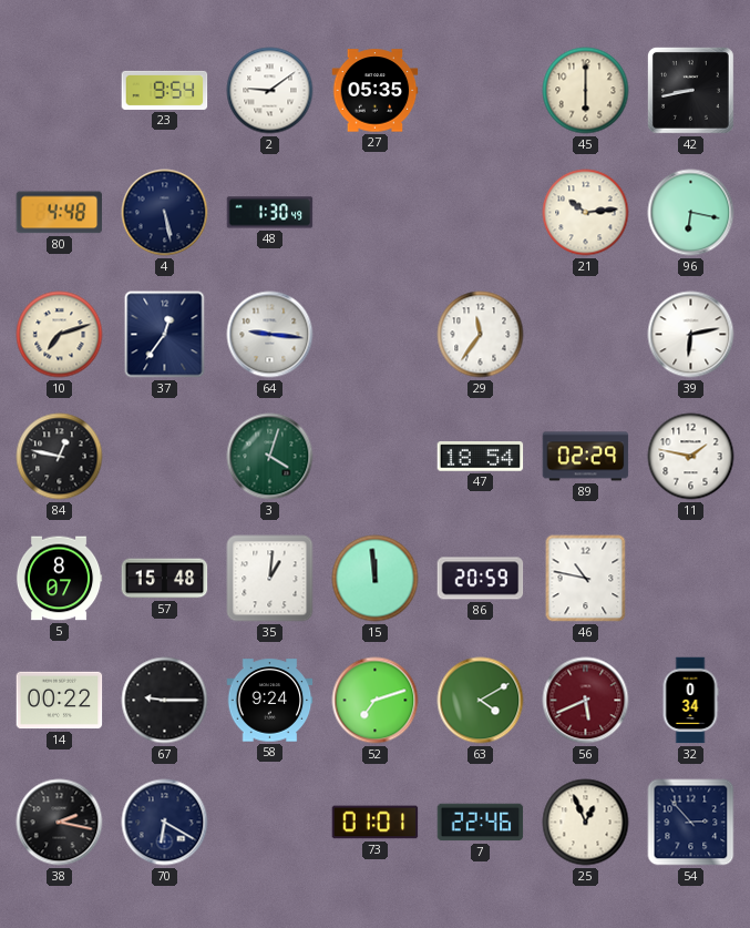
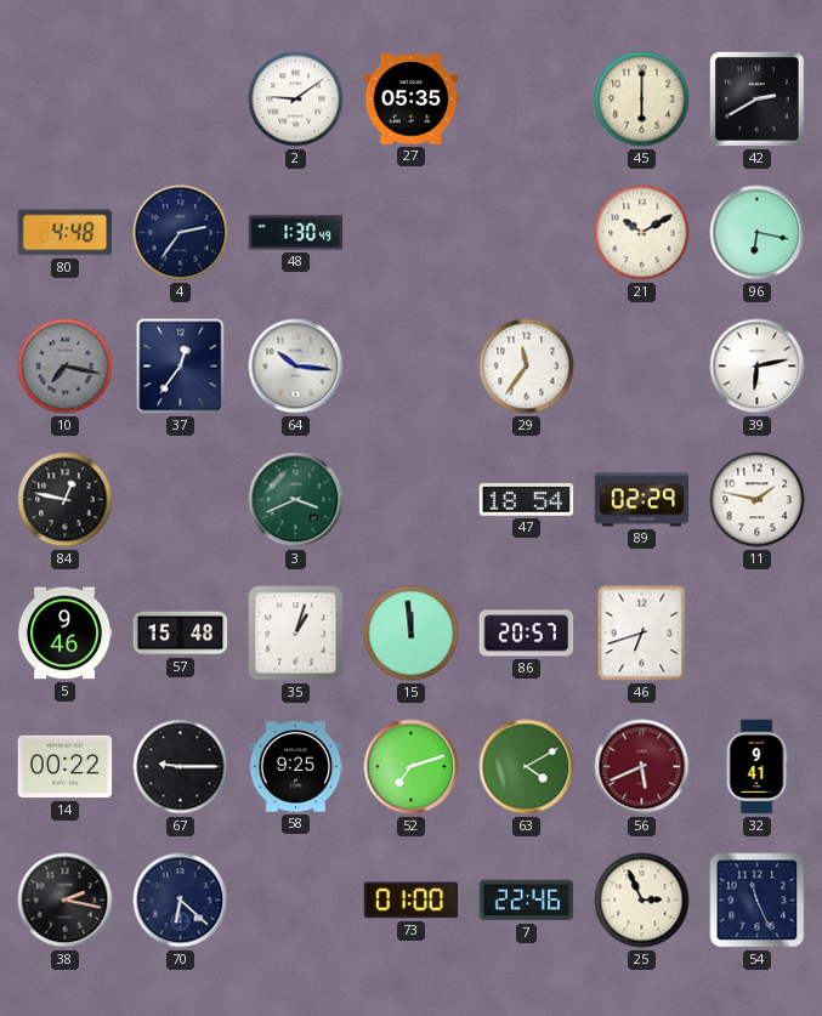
23: 9:54 -> none (165, 90)
42: 8:43 -> 2:40 (756, 98)
4: 5:28 -> 2:36 (181, 233)
21: 10:14 -> 10:10 (642, 233)
10: 7:12 -> 7:17 (66, 367)
10 dial: cream -> grey (66, 367)
64: 9:16 -> 10:16 (296, 367)
3: 4:03 -> 3:41 (296, 500)
5: 8:07 -> 9:46 (64, 634)
35: 1:01 -> 1:03 (296, 634)
86: 20:59 -> 20:57 (527, 634)
46: 10:47 -> 6:42 (642, 634)
58: 9:24 -> 9:25 (296, 767)
32: 0:34 -> 9:41 (756, 767)
70: 6:20 -> 6:22 (181, 901)
73: 01:01 -> 01:00 (412, 901)
25: 12:56 -> 2:56 (642, 901)
54: 2:53 -> 11:26 (758, 901)
